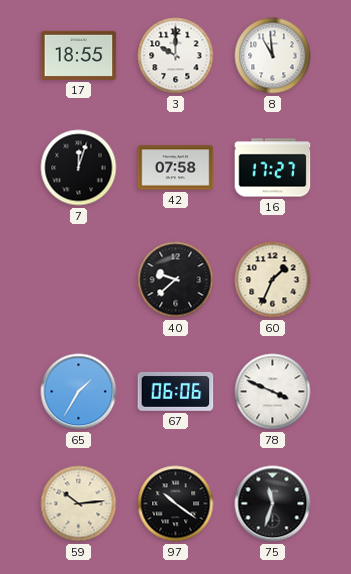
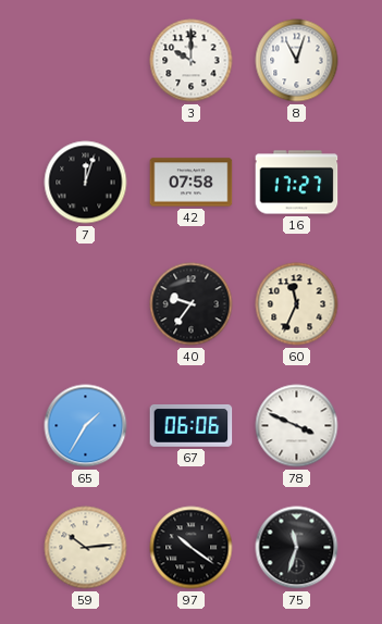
17: 18:55 -> none (79, 55)
8: 10:59 -> 11:03 (297, 61)
40: 9:38 -> 9:36 (192, 304)
60: 1:34 -> 11:34 (297, 304)
